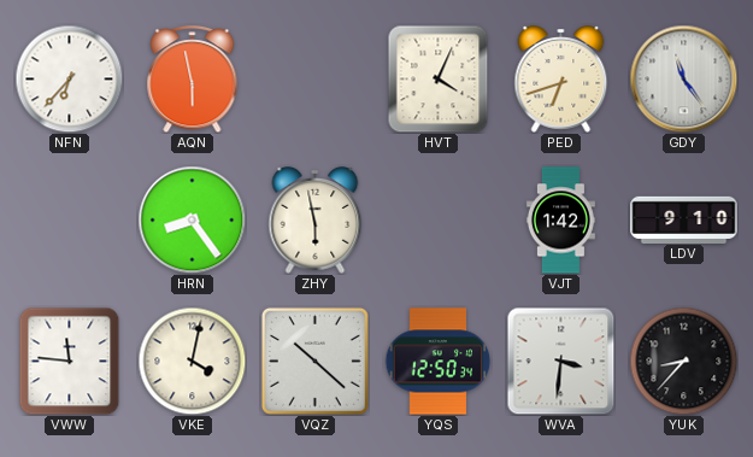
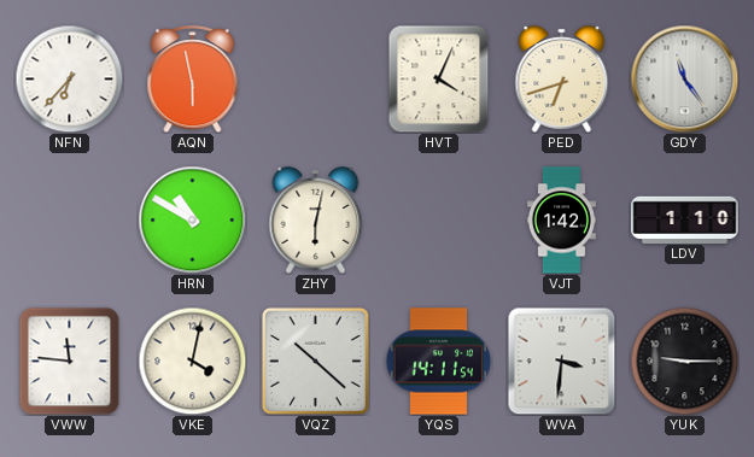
HRN: 8:24 -> 10:50 (192, 219)
ZHY: 5:58 -> 6:02 (316, 221)
LDV: 9:10 -> 1:10 (685, 219)
YQS: 12:50 -> 14:11 (439, 362)
YUK: 8:37 -> 9:15 (684, 361)
